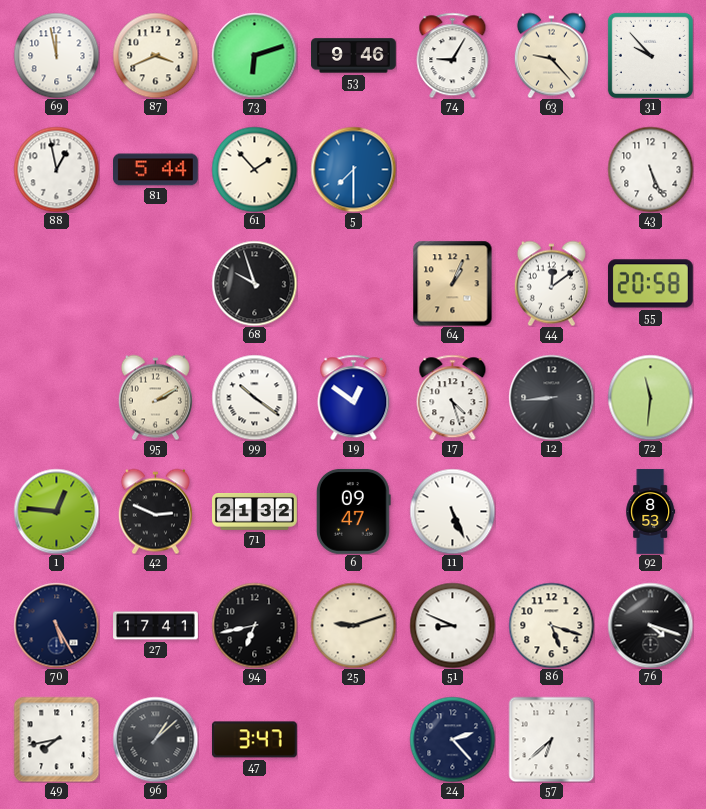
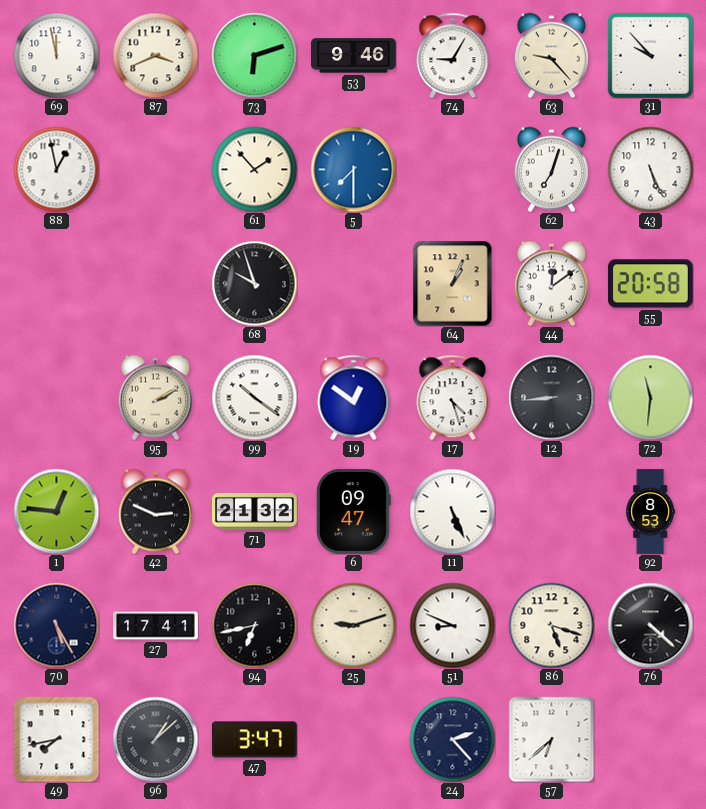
81: 5:44 -> none (156, 170)
62: none -> 7:03 (551, 169)
76: 4:18 -> 4:22 (650, 625)
